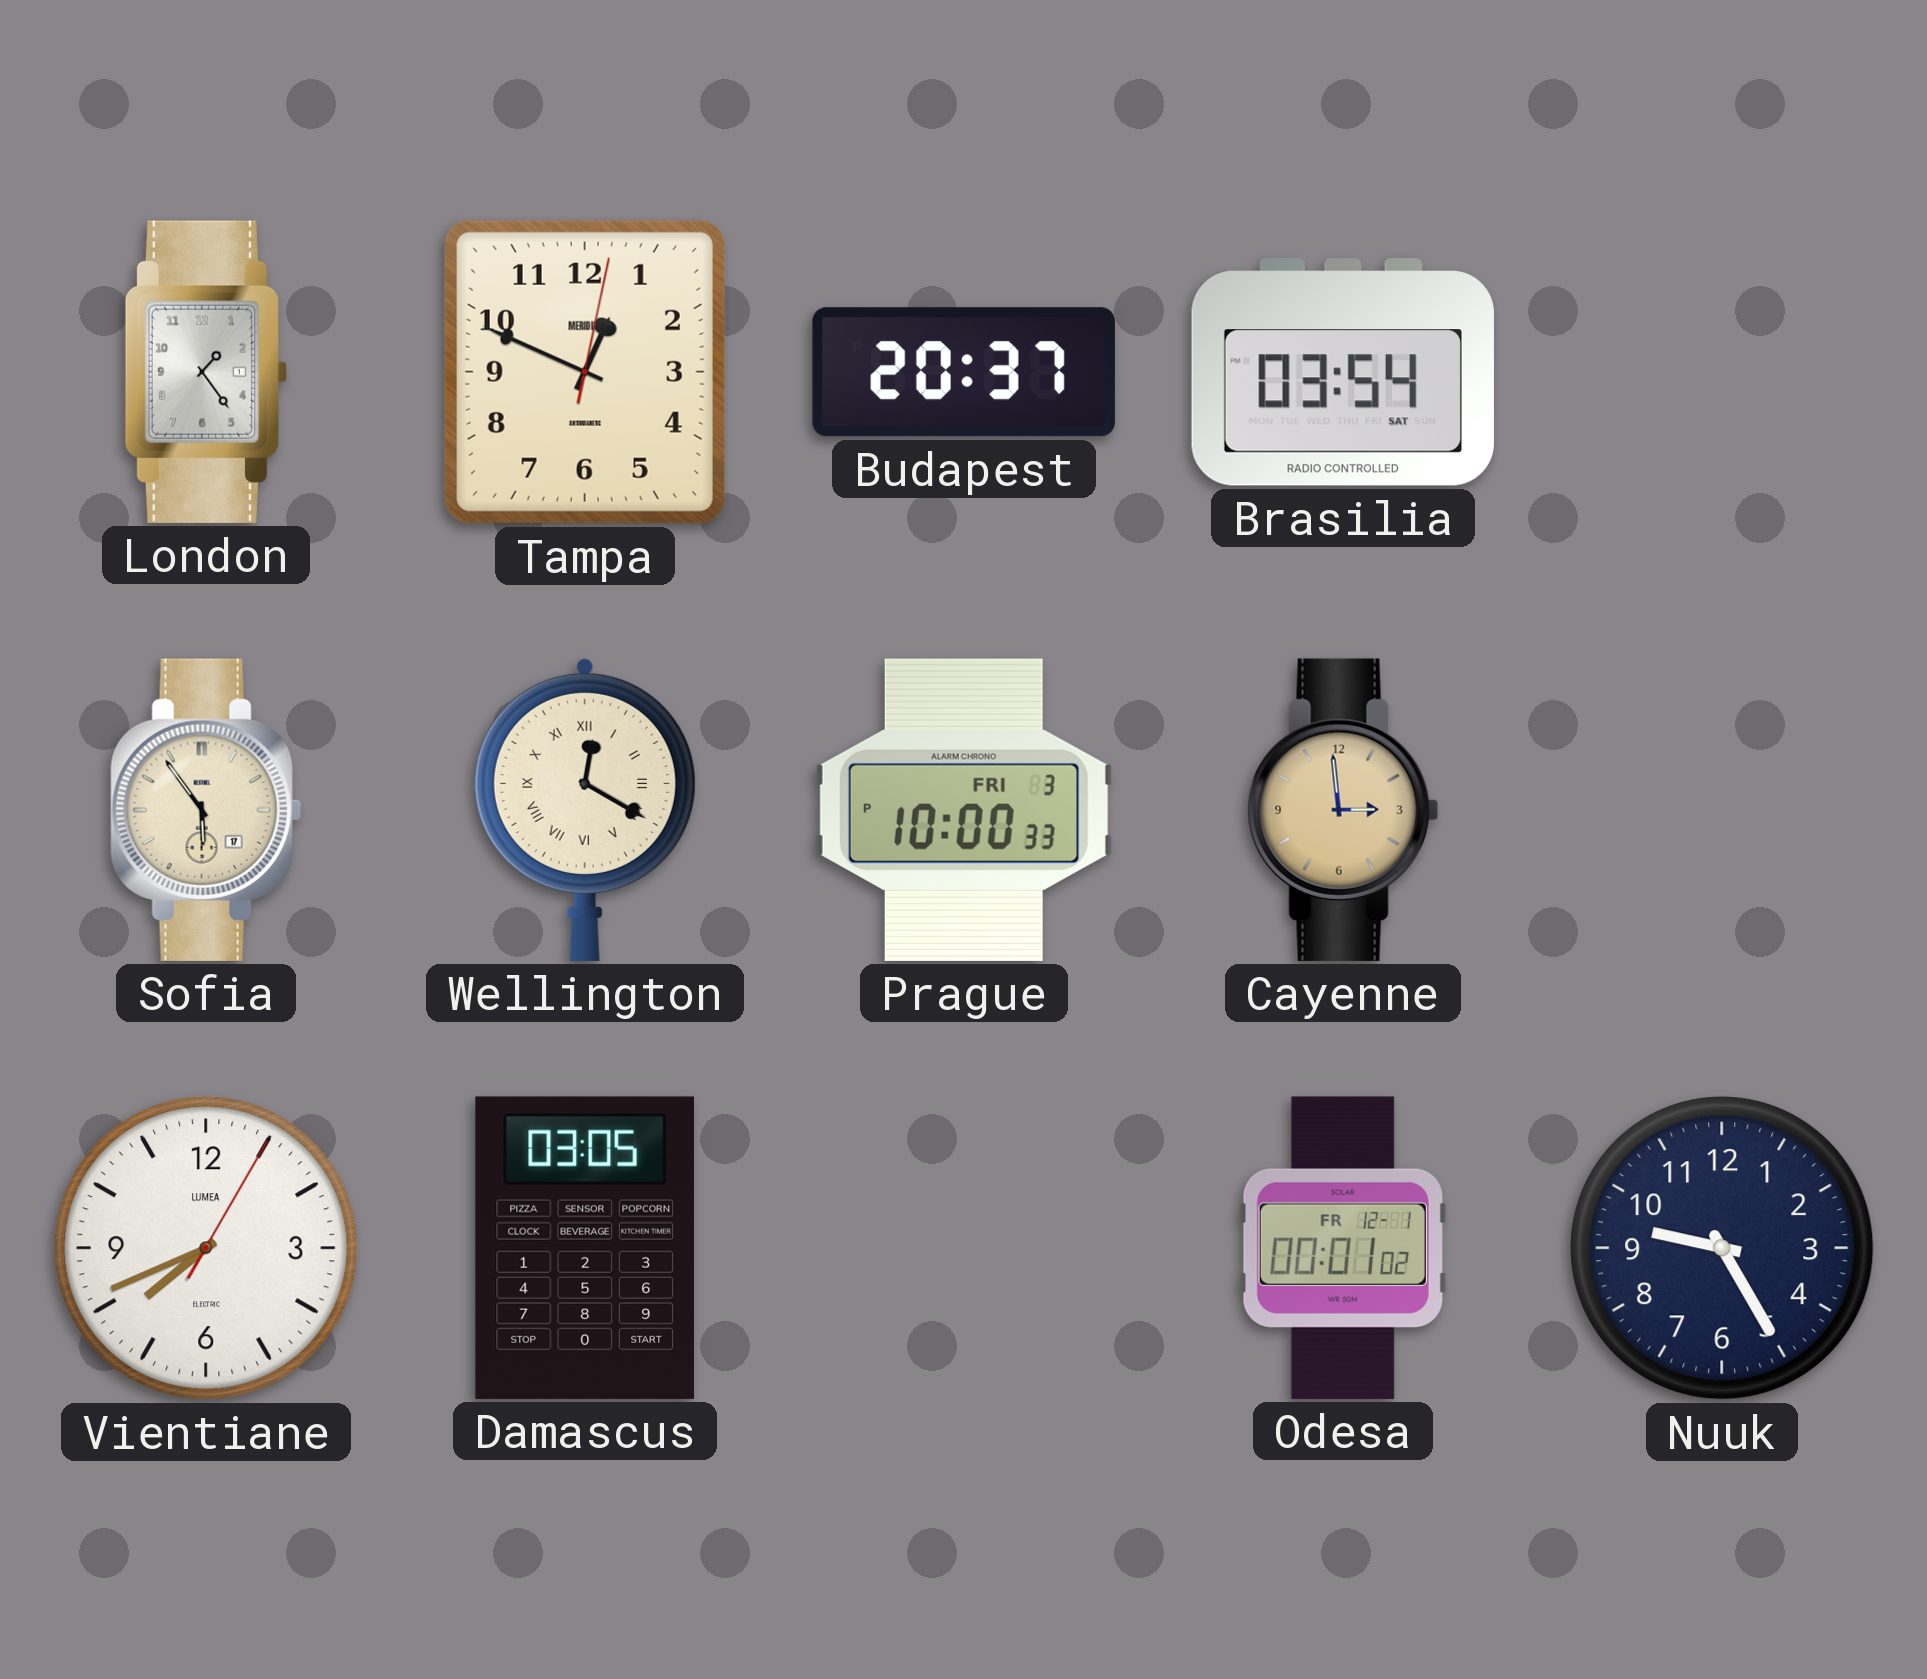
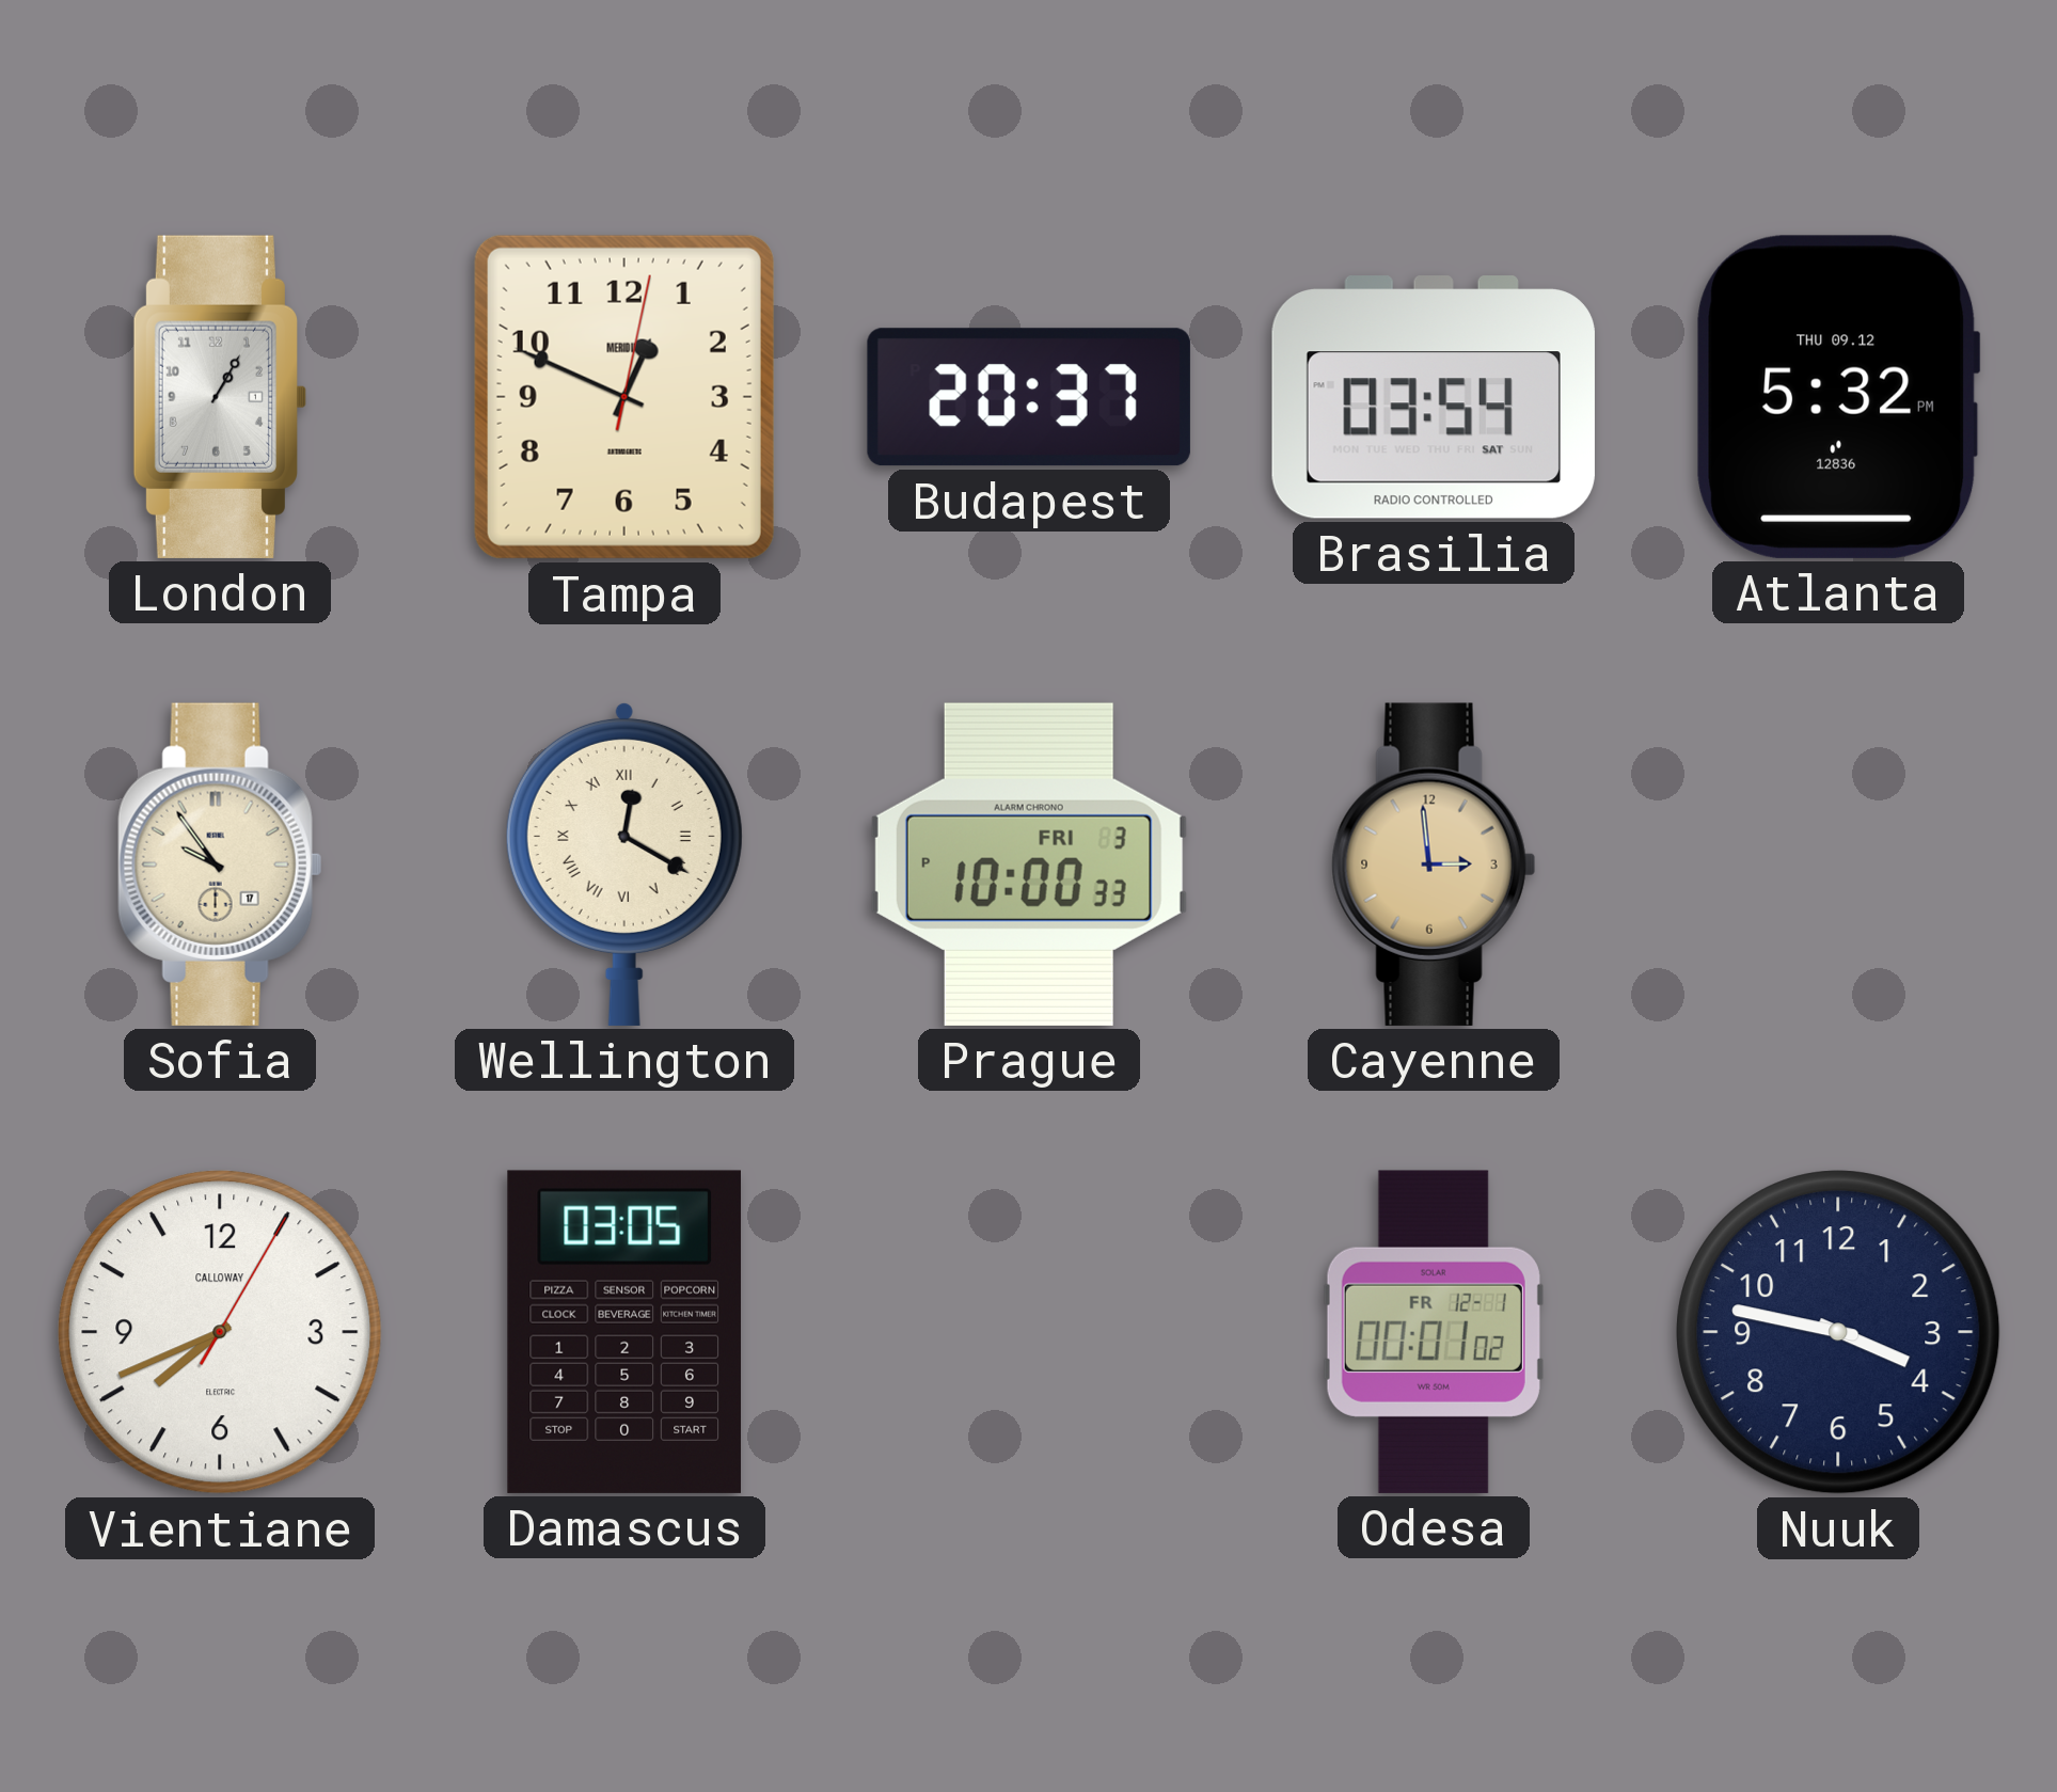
London: 1:24 -> 1:05 (219, 397)
Atlanta: none -> 5:32 (1838, 397)
Sofia: 5:54 -> 9:54 (220, 865)
Vientiane brand: LUMEA -> CALLOWAY (220, 1332)
Nuuk: 9:25 -> 3:47 (1838, 1332)
